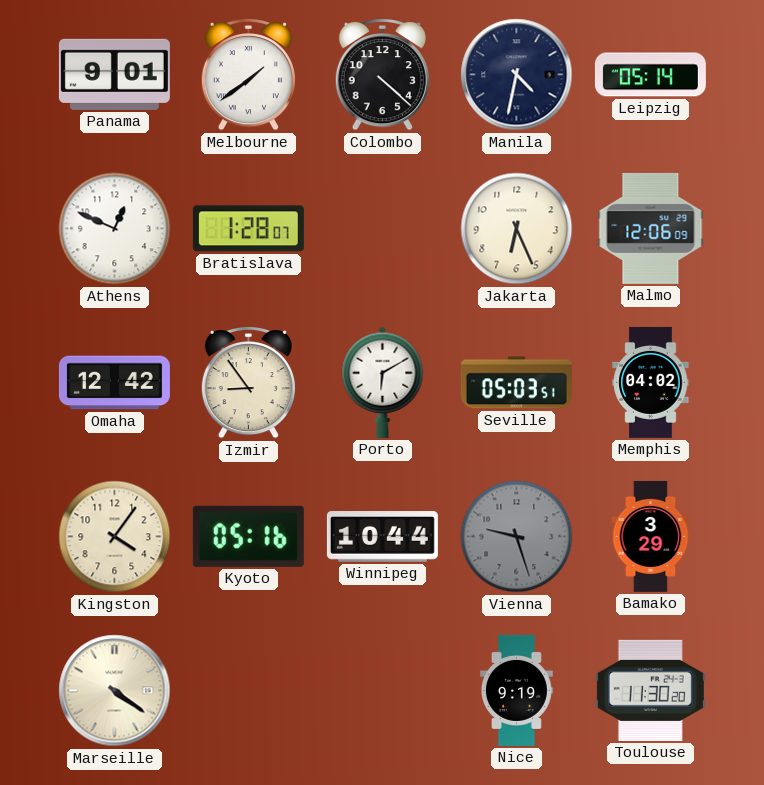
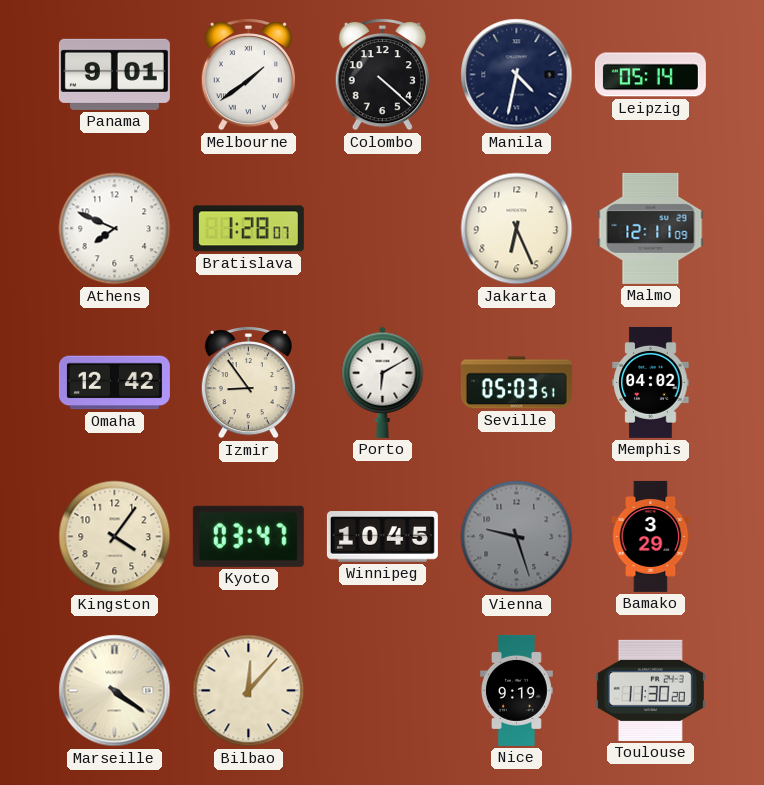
Athens: 12:49 -> 7:49 (115, 229)
Malmo: 12:06 -> 12:11 (651, 228)
Kyoto: 05:16 -> 03:47 (248, 536)
Winnipeg: 10:44 -> 10:45 (382, 537)
Bilbao: none -> 12:07 (249, 691)
